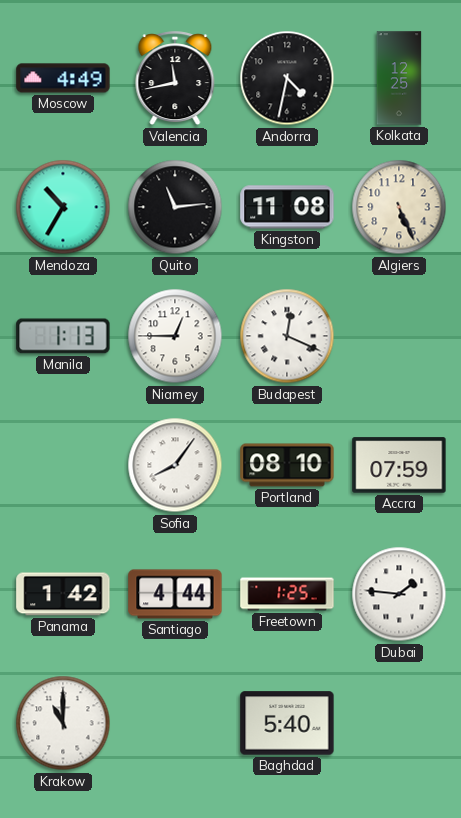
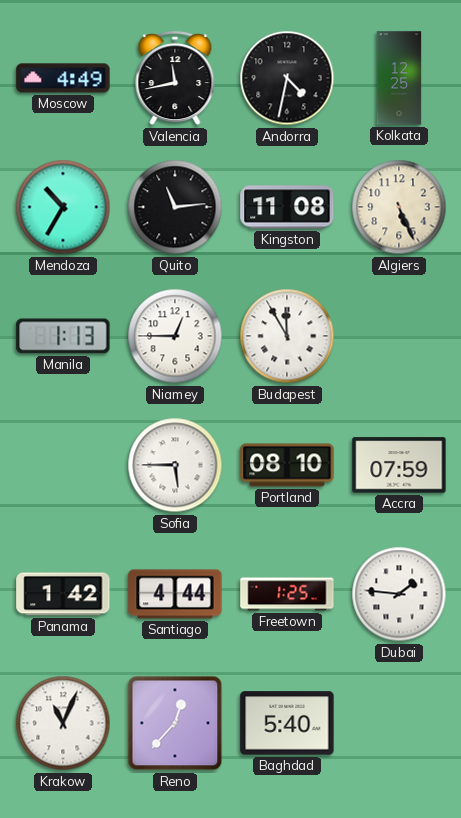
Budapest: 12:19 -> 11:55 (287, 336)
Sofia: 8:06 -> 5:45 (175, 465)
Krakow: 11:00 -> 11:04 (63, 723)
Reno: none -> 12:37 (175, 723)
